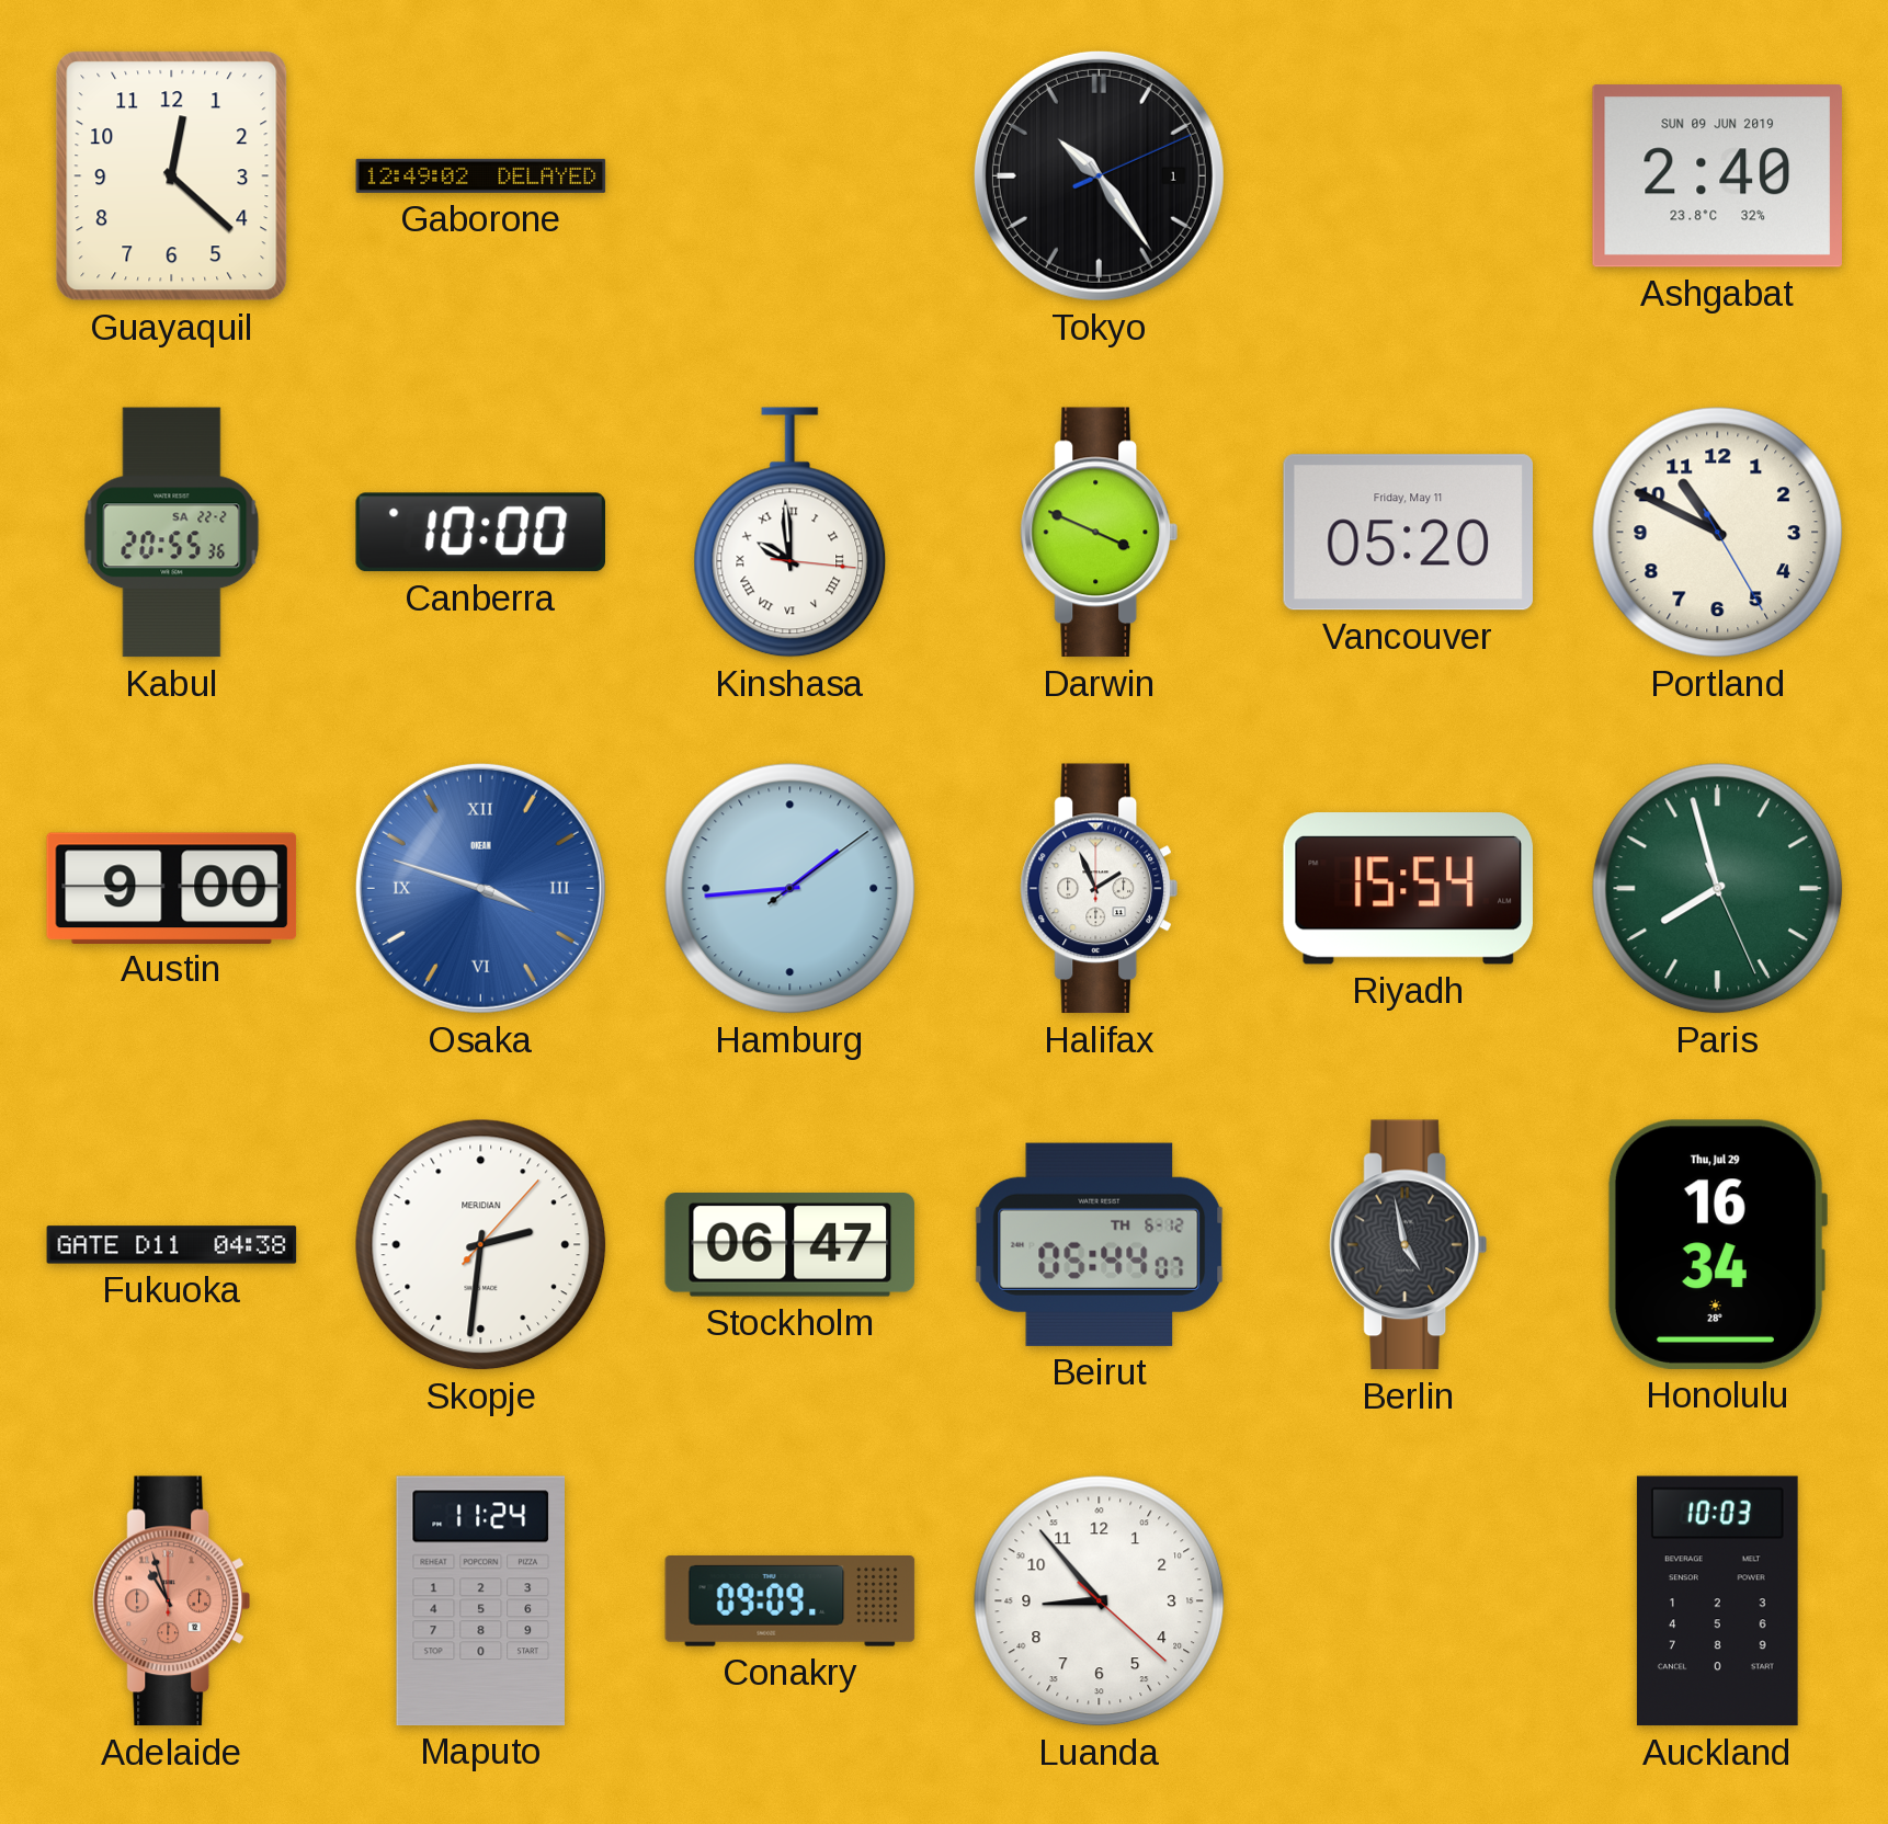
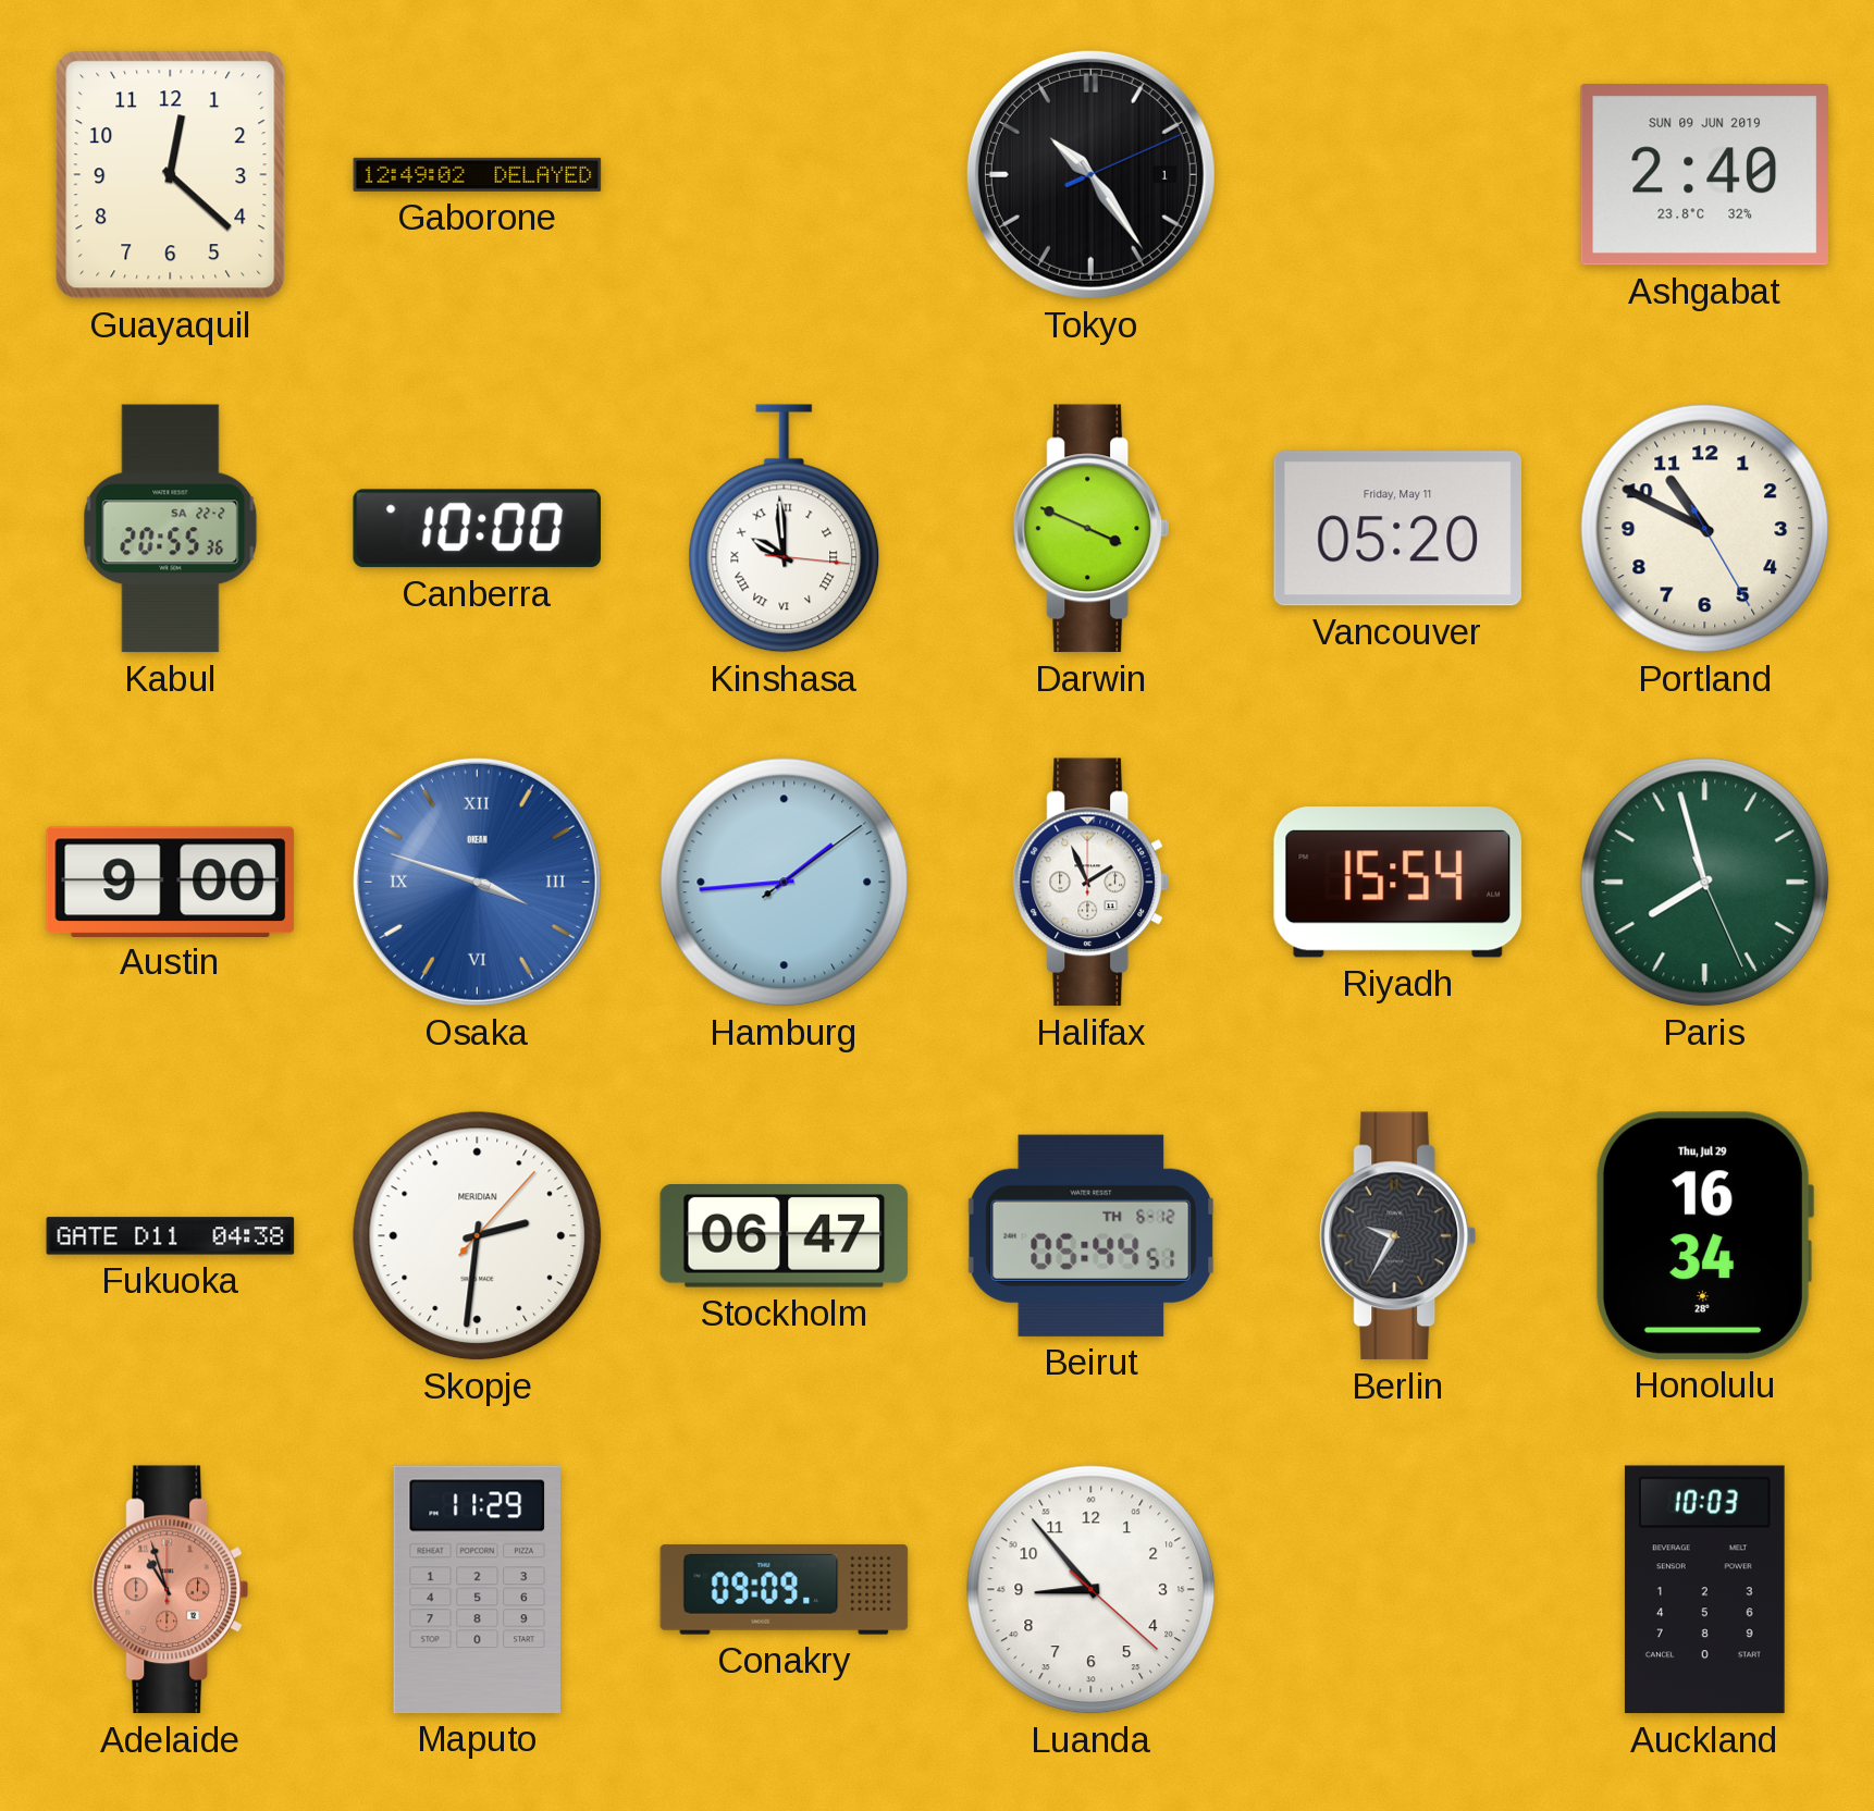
Beirut: 05:44:07 -> 05:44:51 (1092, 1235)
Berlin: 4:58 -> 9:35 (1397, 1236)
Maputo: 11:24 -> 11:29 (477, 1589)
